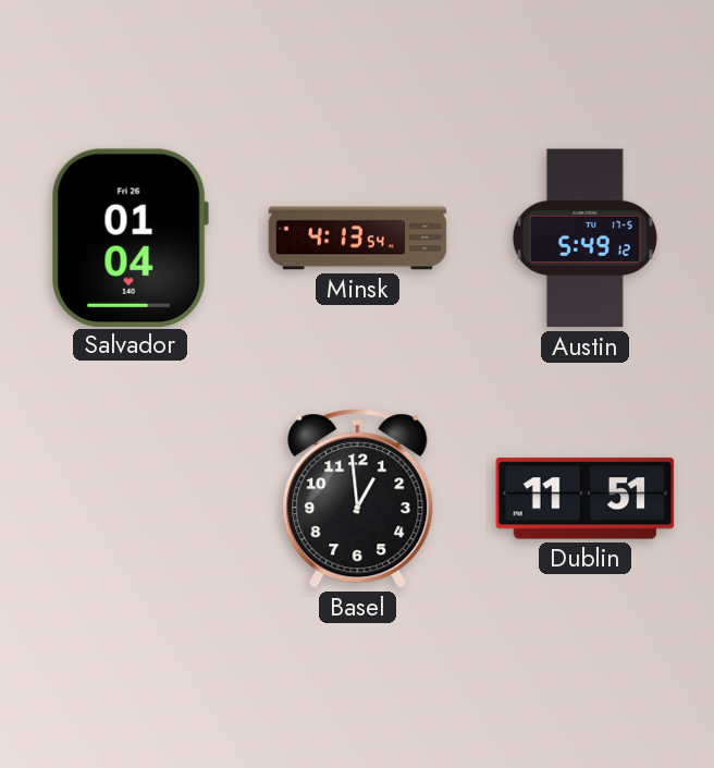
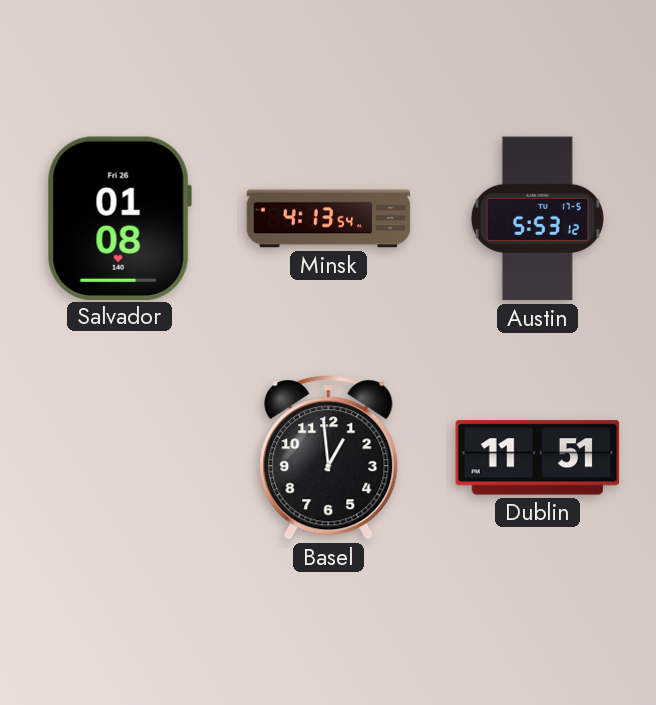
Salvador: 01:04 -> 01:08 (119, 218)
Austin: 5:49 -> 5:53 (537, 219)
